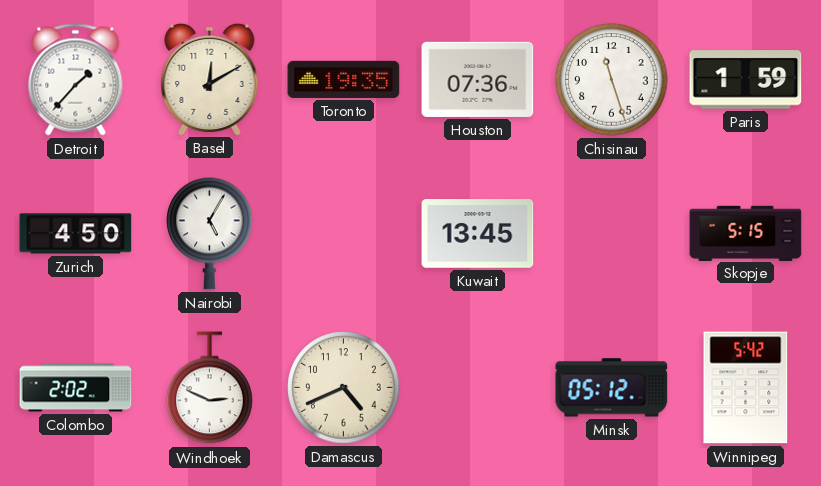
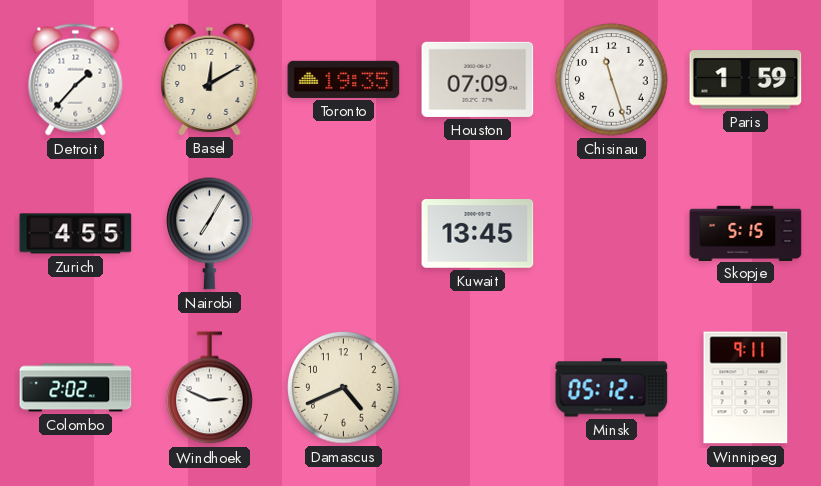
Houston: 07:36 -> 07:09 (478, 79)
Zurich: 4:50 -> 4:55 (76, 234)
Nairobi: 5:05 -> 7:05 (210, 233)
Winnipeg: 5:42 -> 9:11 (746, 388)
